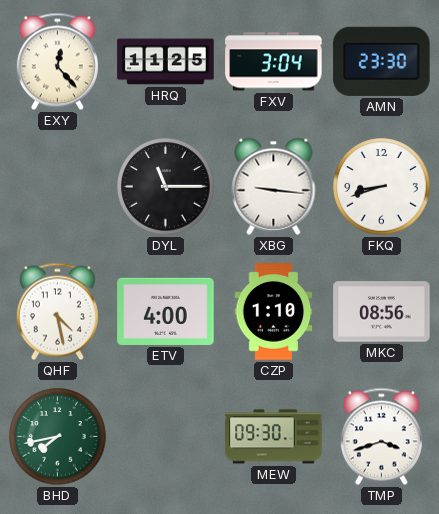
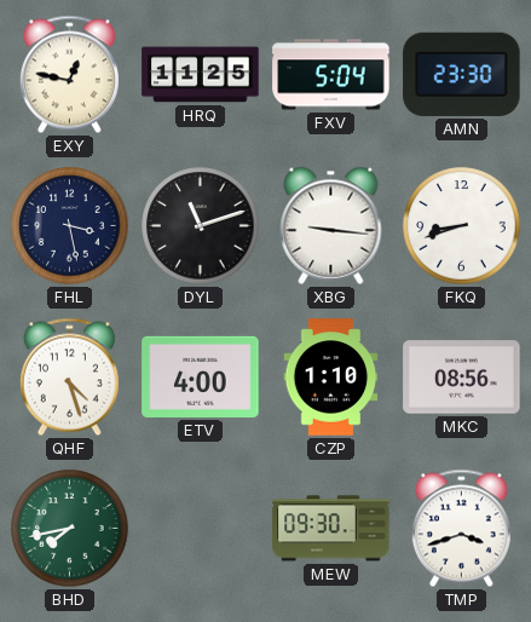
EXY: 12:23 -> 12:47 (69, 75)
FXV: 3:04 -> 5:04 (331, 75)
FHL: none -> 3:28 (70, 226)
DYL: 11:15 -> 11:12 (201, 226)
QHF: 4:28 -> 4:27 (69, 378)
